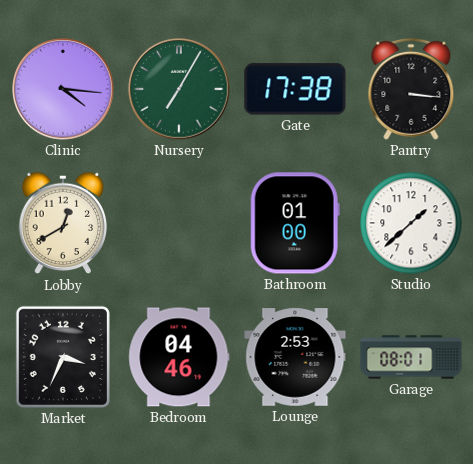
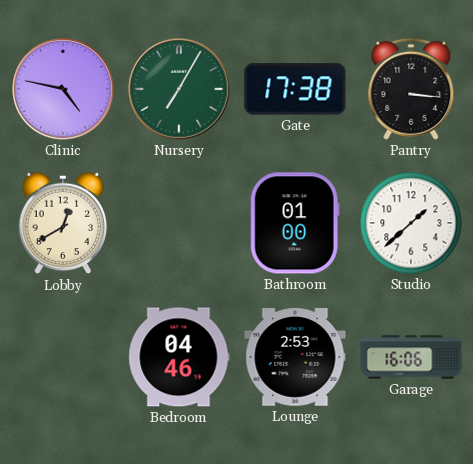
Clinic: 4:16 -> 4:47 (63, 89)
Market: 3:34 -> none (63, 357)
Garage: 08:01 -> 16:06 (411, 357)
